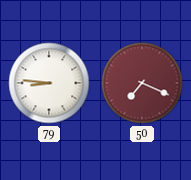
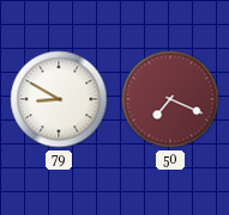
79: 8:46 -> 8:50 (59, 99)
